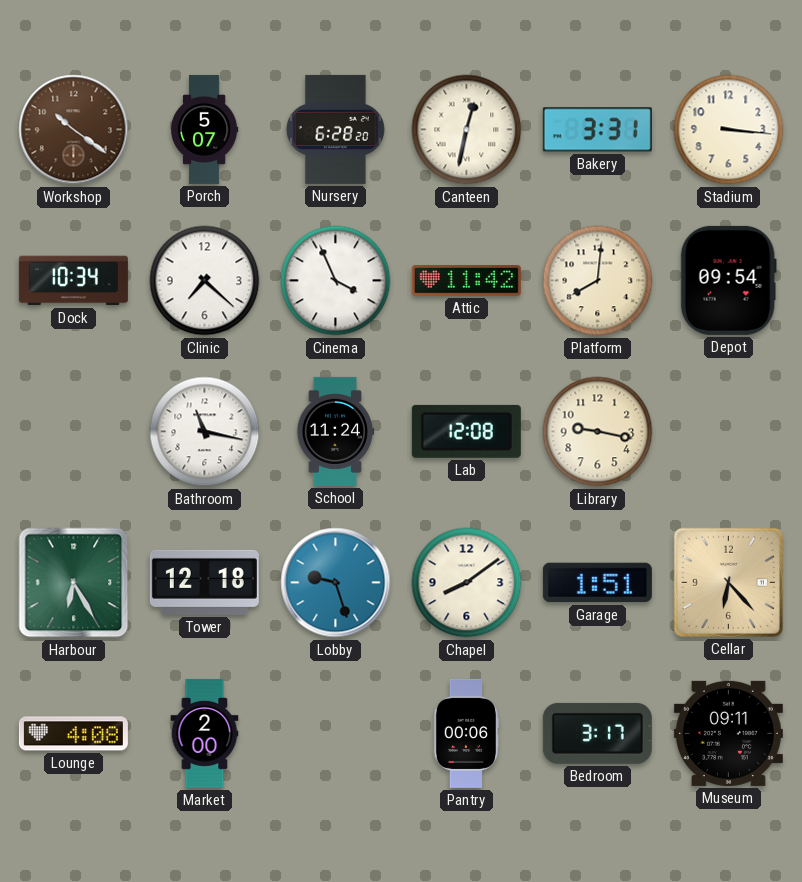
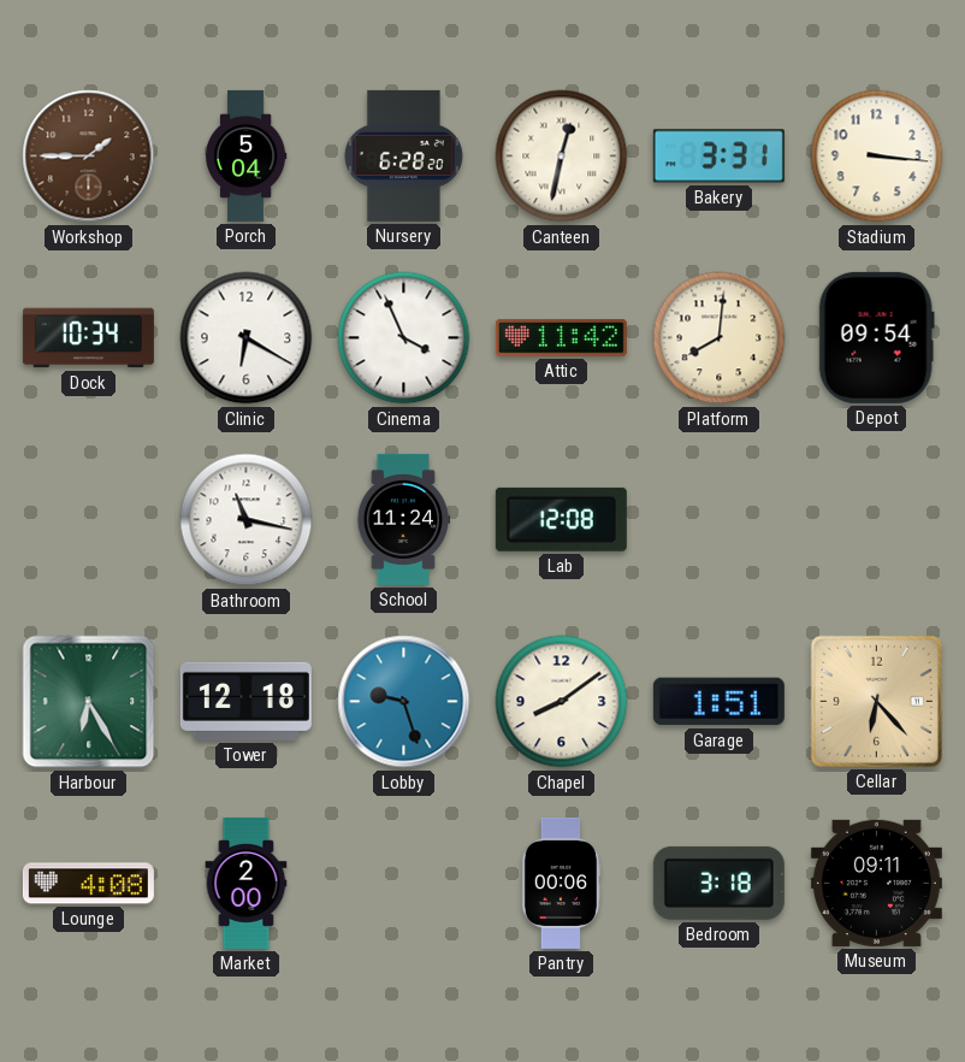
Workshop: 10:21 -> 1:45 (89, 157)
Porch: 5:07 -> 5:04 (245, 155)
Clinic: 7:22 -> 6:20 (247, 338)
Library: 9:17 -> none (598, 432)
Bedroom: 3:17 -> 3:18 (718, 883)
